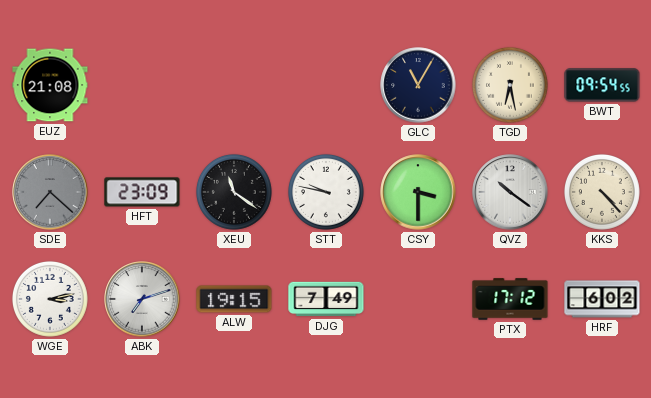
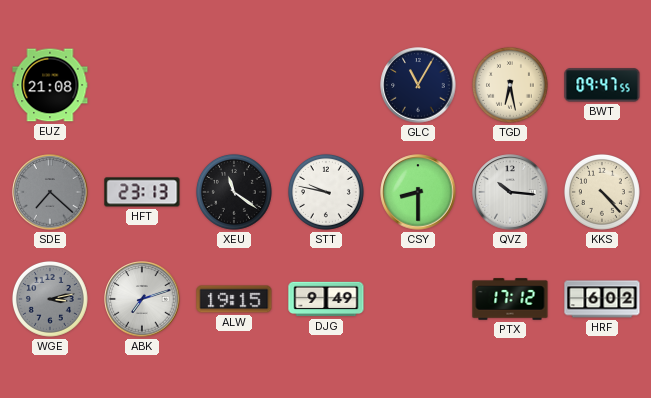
BWT: 09:54 -> 09:47 (602, 85)
HFT: 23:09 -> 23:13 (142, 192)
CSY: 3:30 -> 8:30 (418, 192)
QVZ: 10:21 -> 10:16 (510, 192)
WGE dial: white -> grey (50, 299)
DJG: 7:49 -> 9:49 (326, 299)
